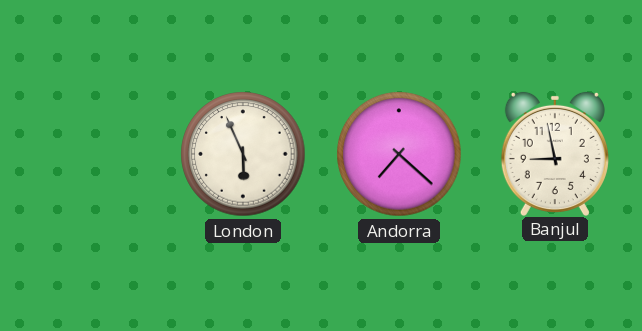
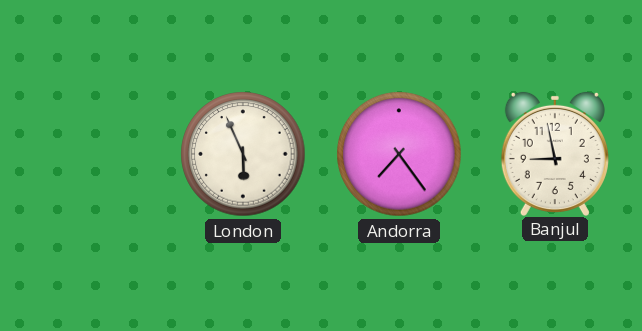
Andorra: 7:22 -> 7:24 (399, 154)
